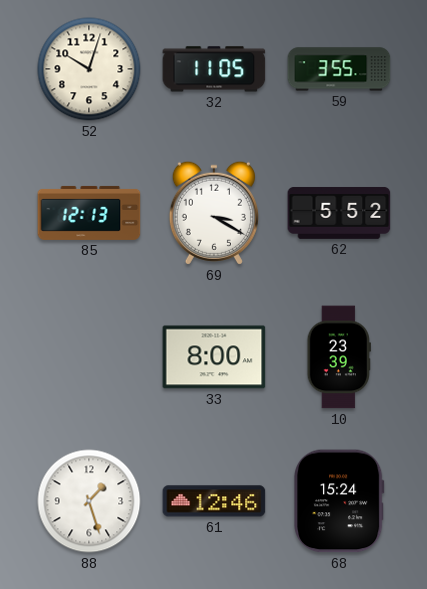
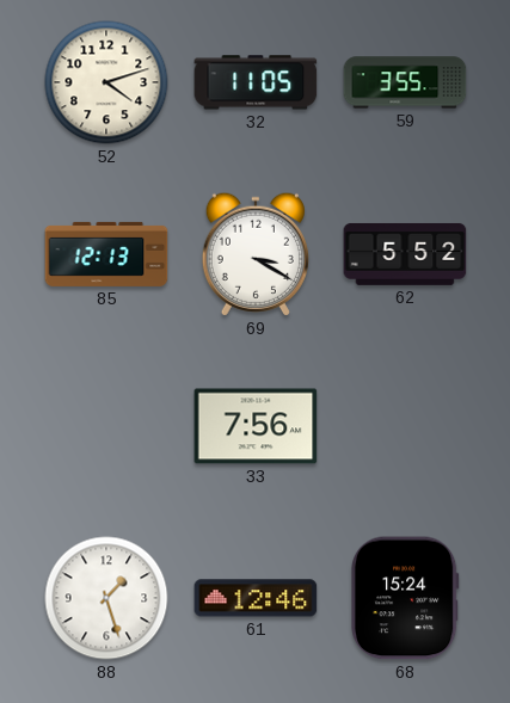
52: 10:03 -> 4:12 (106, 82)
33: 8:00 -> 7:56 (256, 426)
10: 23:39 -> none (339, 357)
